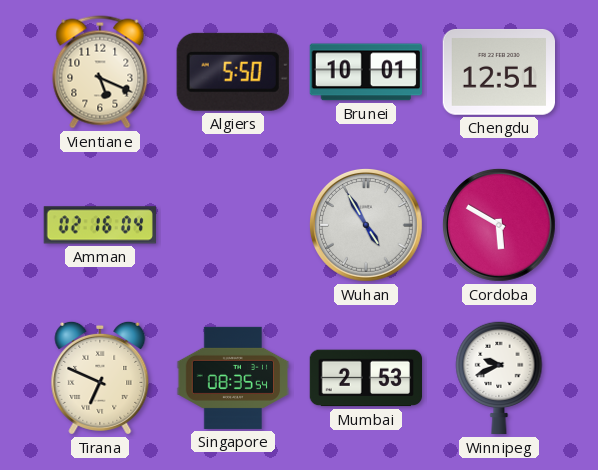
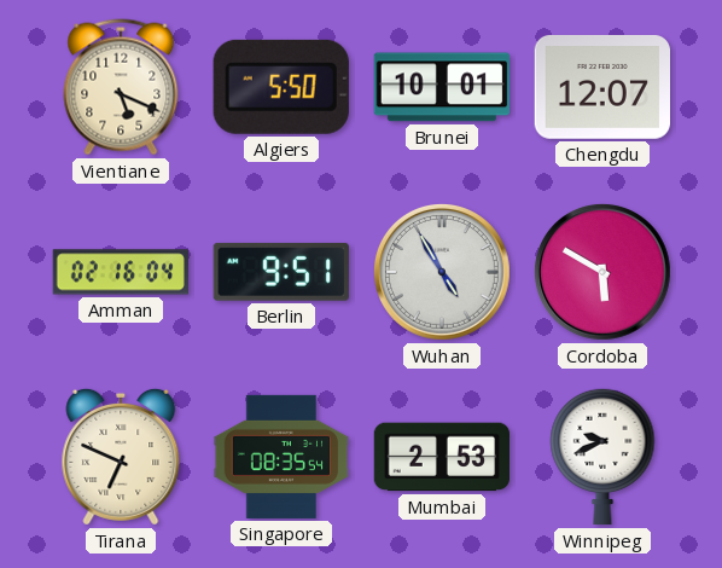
Chengdu: 12:51 -> 12:07 (601, 87)
Berlin: none -> 9:51 (281, 272)
